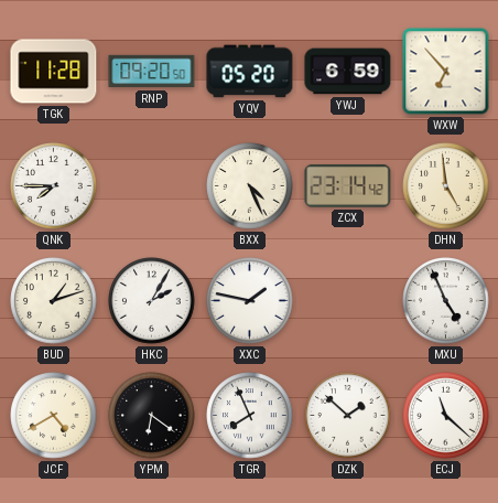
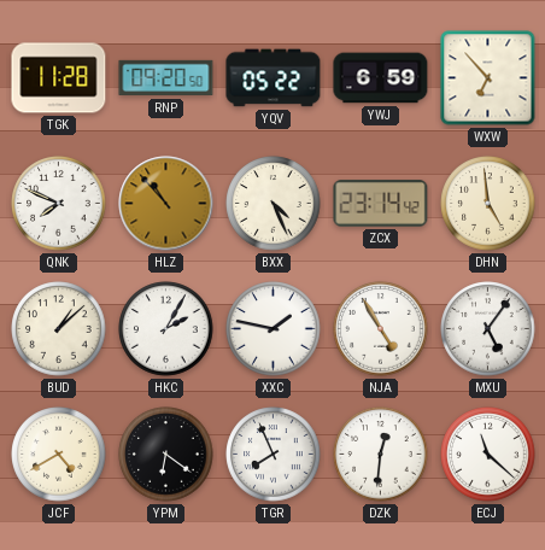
YQV: 05:20 -> 05:22 (274, 78)
QNK: 7:45 -> 7:49 (59, 204)
HLZ: none -> 10:53 (166, 204)
BUD: 1:12 -> 1:08 (59, 329)
NJA: none -> 4:55 (381, 329)
MXU: 4:56 -> 5:06 (488, 329)
DZK: 1:52 -> 12:31 (381, 455)
